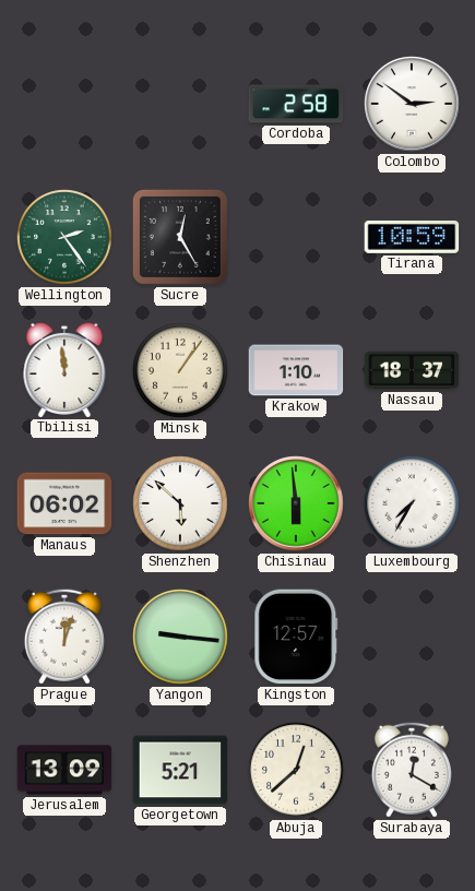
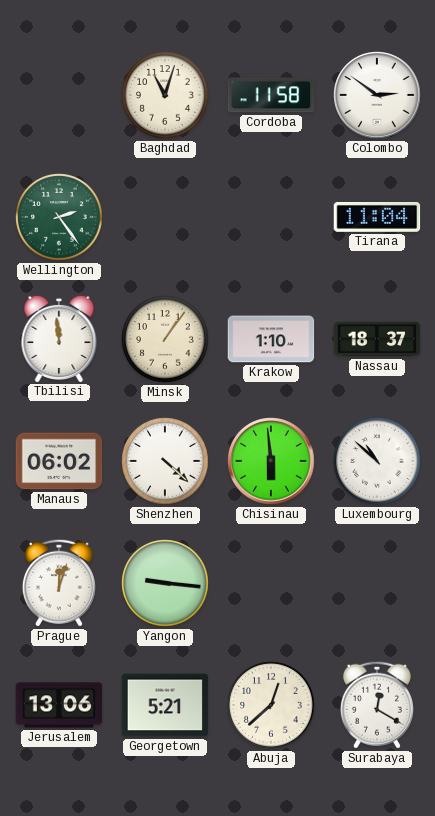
Baghdad: none -> 11:03 (165, 95)
Cordoba: 2:58 -> 11:58 (271, 95)
Sucre: 12:25 -> none (180, 237)
Tirana: 10:59 -> 11:04 (377, 218)
Shenzhen: 5:52 -> 4:22 (165, 461)
Luxembourg: 7:35 -> 10:52 (377, 461)
Kingston: 12:57 -> none (296, 637)
Jerusalem: 13:09 -> 13:06 (59, 705)
